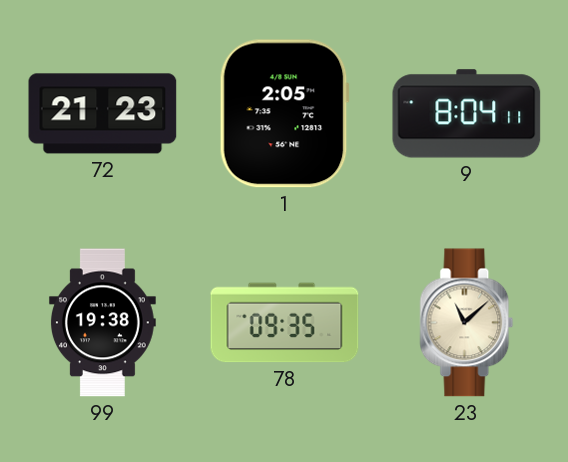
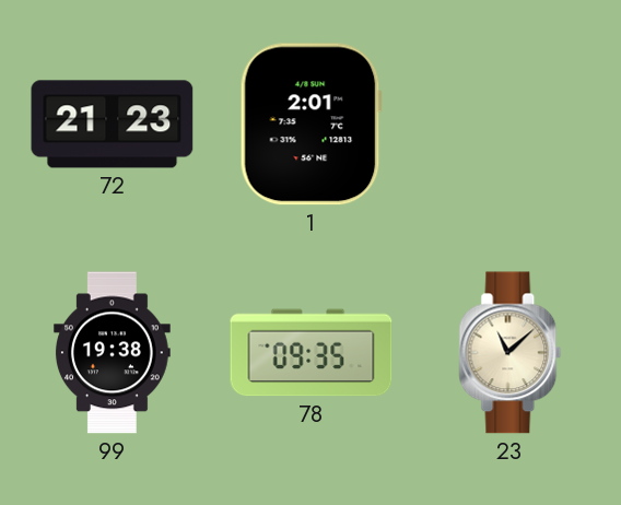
1: 2:05 -> 2:01 (310, 125)
9: 8:04 -> none (467, 114)
